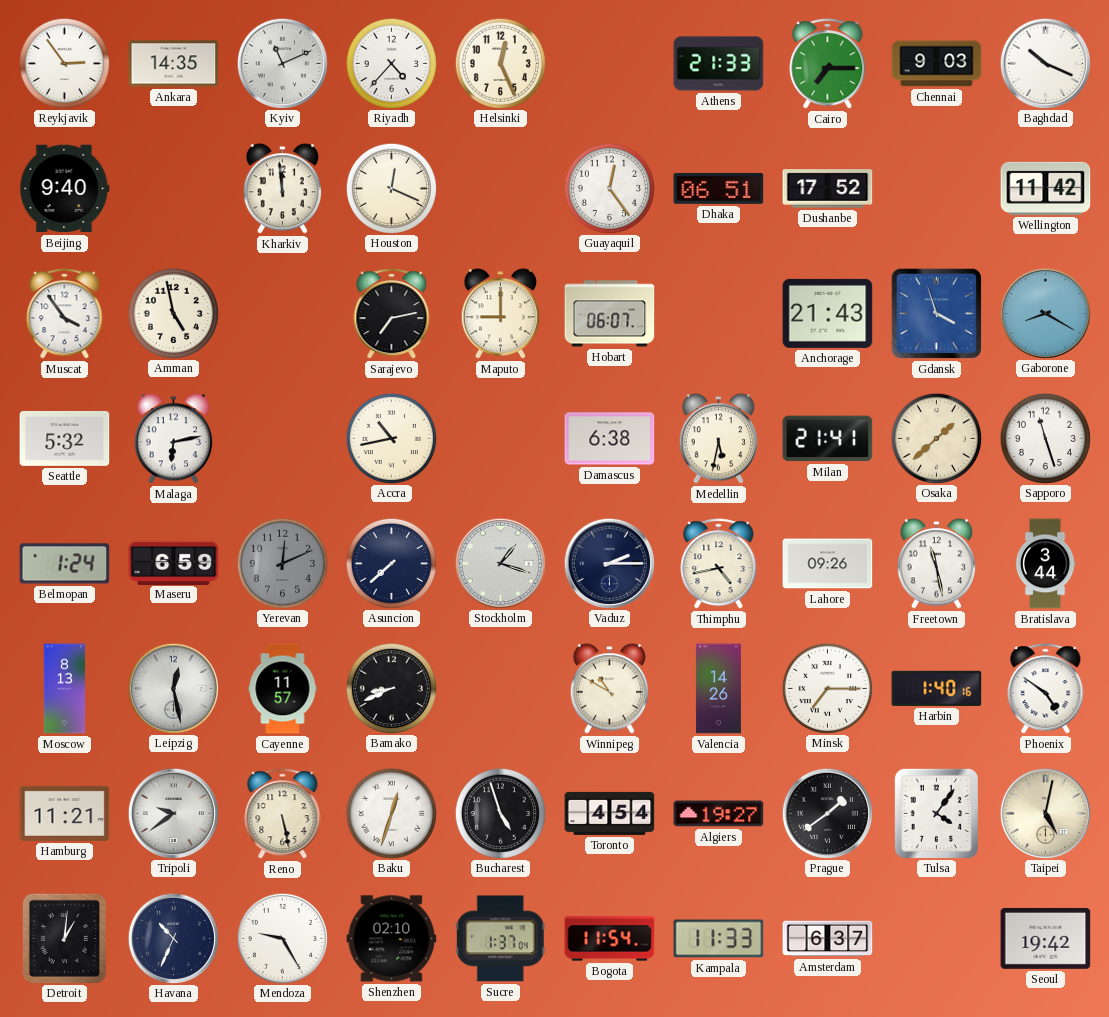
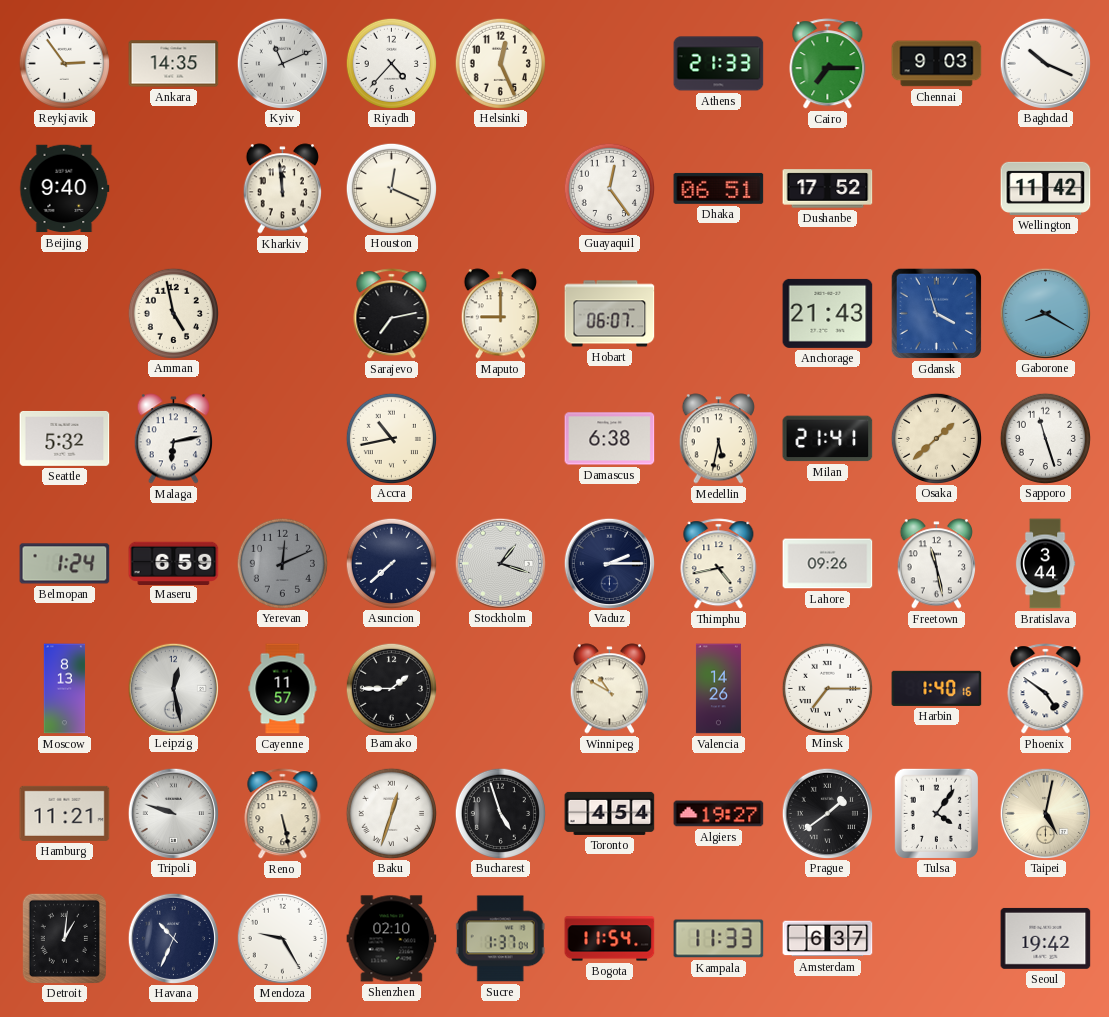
Muscat: 3:54 -> none (65, 314)
Bamako: 8:41 -> 1:45 (391, 688)
Tripoli: 9:39 -> 9:48 (173, 813)
